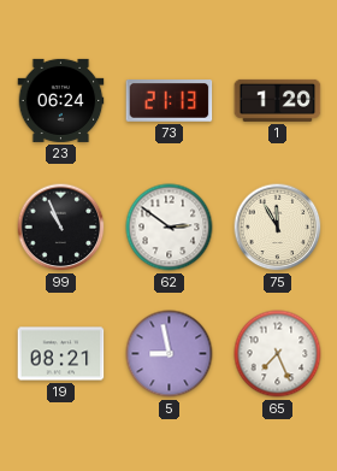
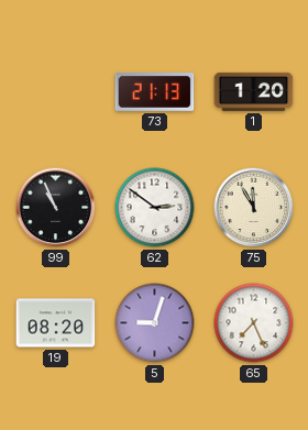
23: 06:24 -> none (61, 100)
19: 08:21 -> 08:20 (56, 323)
5: 8:58 -> 9:03 (155, 323)
